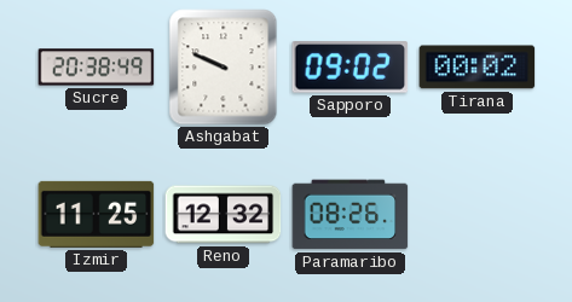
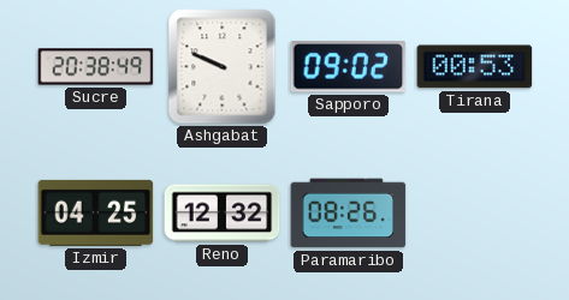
Tirana: 00:02 -> 00:53 (475, 67)
Izmir: 11:25 -> 04:25 (96, 212)
